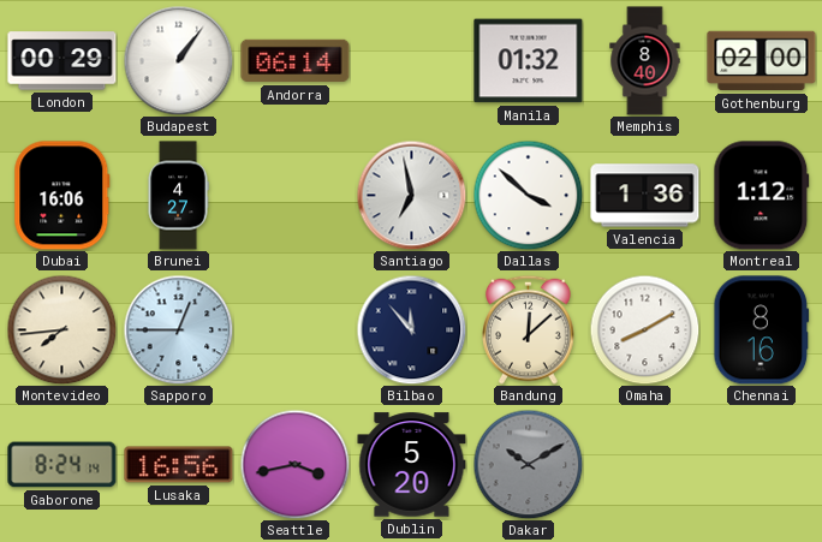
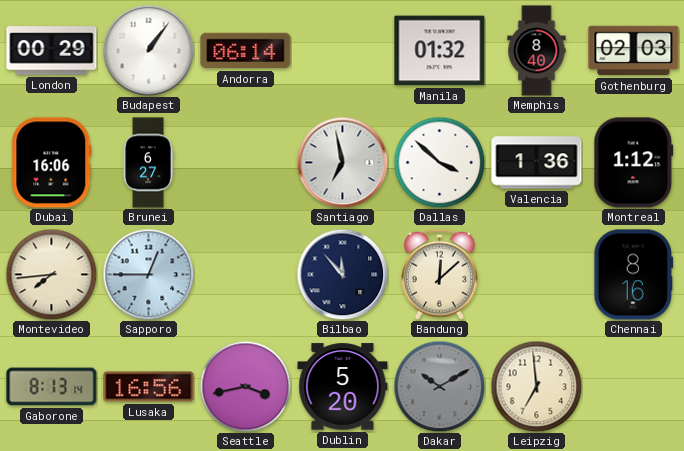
Gothenburg: 02:00 -> 02:03 (634, 51)
Brunei: 4:27 -> 6:27 (148, 163)
Omaha: 8:10 -> none (644, 329)
Gaborone: 8:24 -> 8:13 (52, 387)
Leipzig: none -> 6:59 (536, 386)
